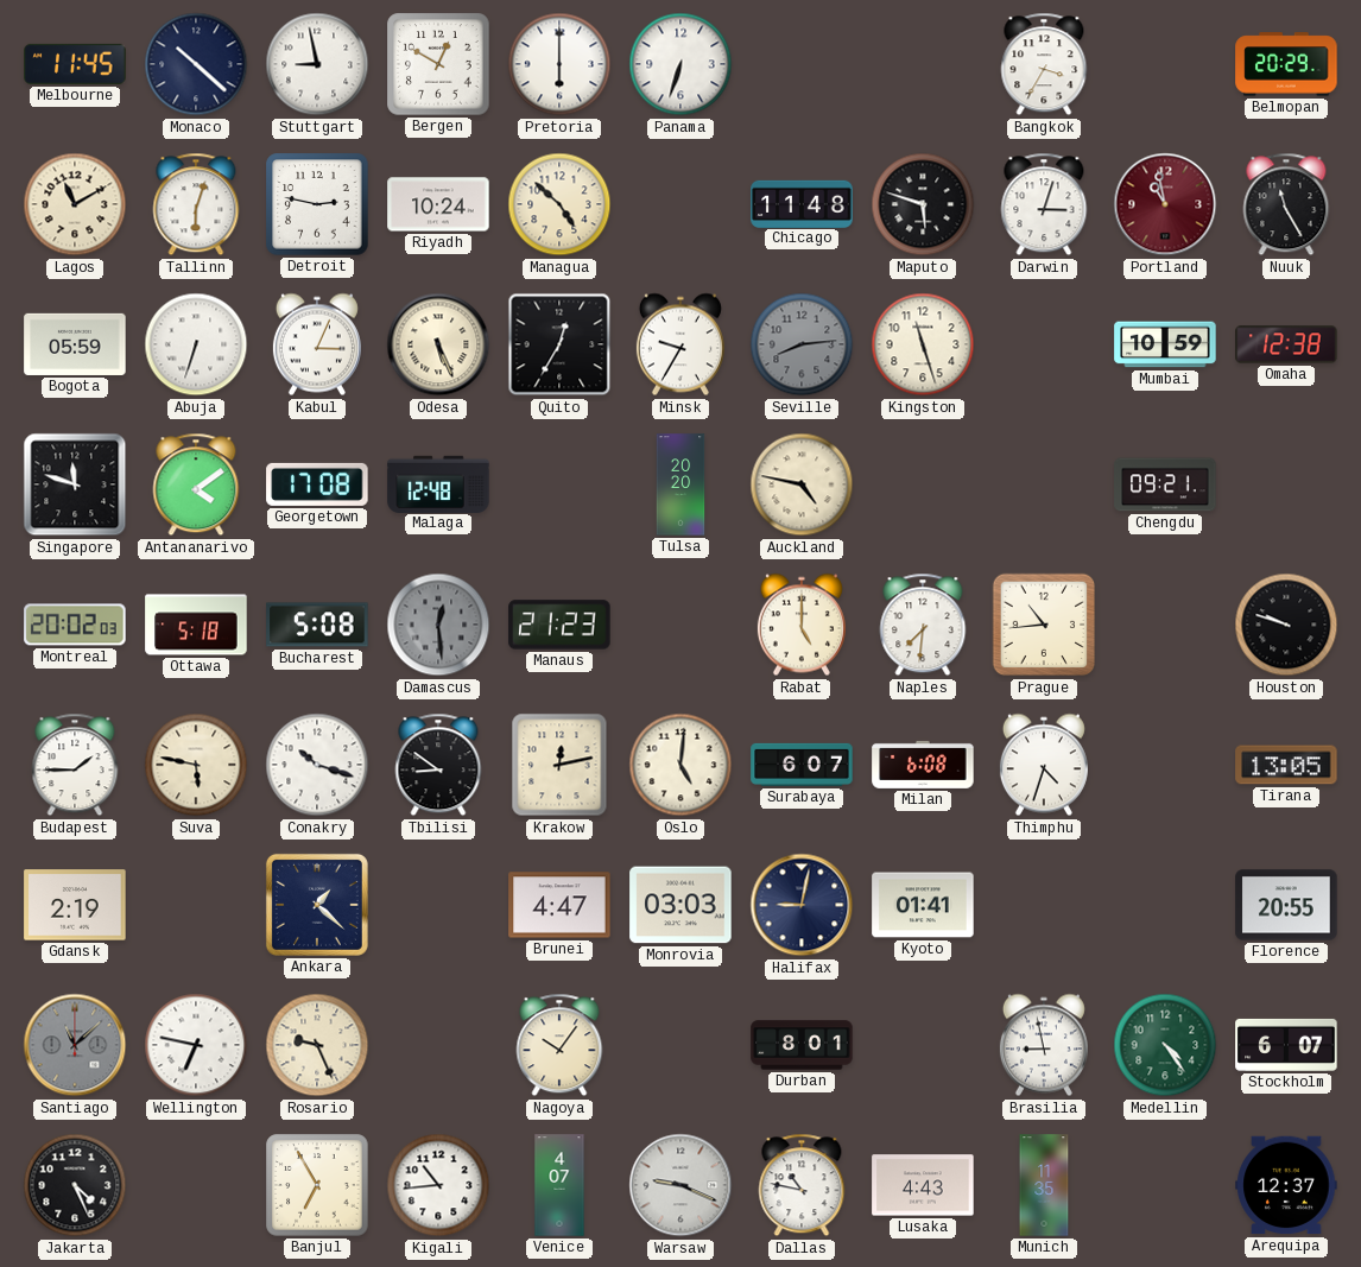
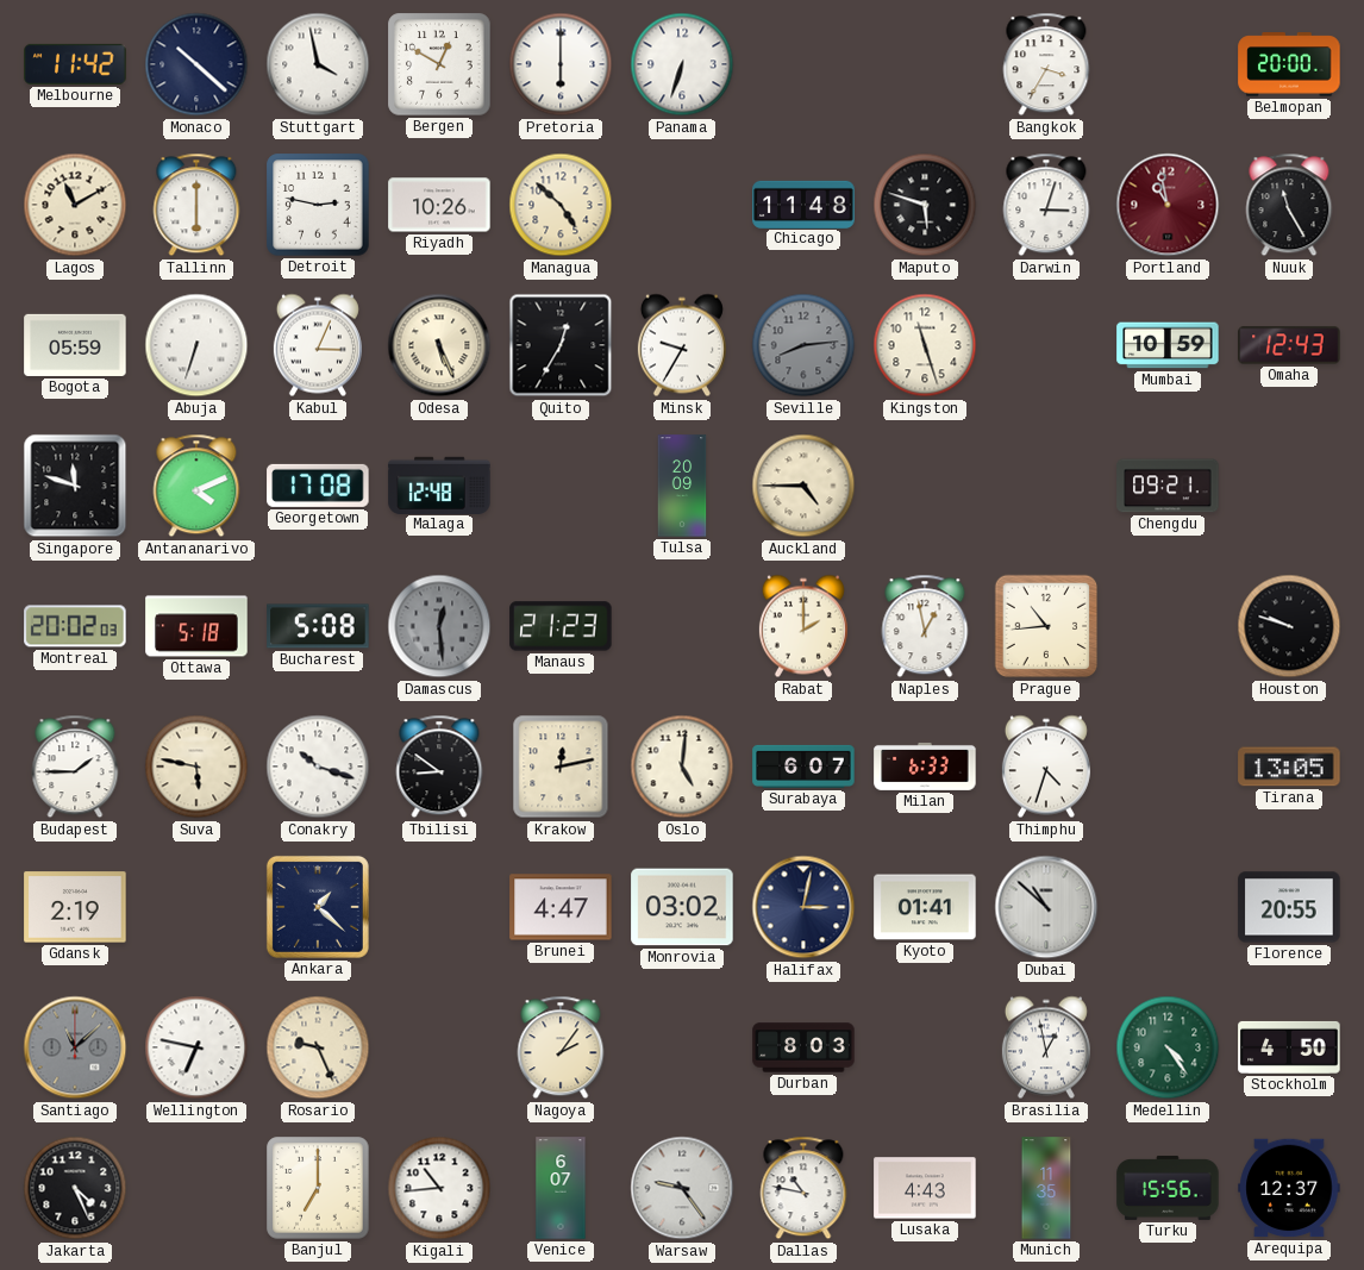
Melbourne: 11:45 -> 11:42 (75, 64)
Stuttgart: 8:58 -> 3:58 (318, 64)
Belmopan: 20:29 -> 20:00 (1289, 64)
Tallinn: 6:03 -> 6:00 (196, 205)
Riyadh: 10:24 -> 10:26 (439, 205)
Omaha: 12:38 -> 12:43 (1289, 345)
Antananarivo: 4:09 -> 4:11 (196, 486)
Tulsa: 20:20 -> 20:09 (682, 486)
Auckland: 4:47 -> 4:45 (803, 486)
Rabat: 5:00 -> 2:00 (803, 626)
Naples: 7:31 -> 12:58 (925, 626)
Milan: 6:08 -> 6:33 (925, 767)
Monrovia: 03:03 -> 03:02 (682, 907)
Halifax: 9:02 -> 3:02 (803, 907)
Dubai: none -> 10:52 (1046, 907)
Nagoya: 10:06 -> 2:06 (561, 1047)
Durban: 8:01 -> 8:03 (803, 1047)
Brasilia: 8:58 -> 12:58 (1046, 1047)
Stockholm: 6:07 -> 4:50 (1289, 1047)
Banjul: 6:55 -> 7:00 (318, 1188)
Venice: 4:07 -> 6:07 (561, 1188)
Warsaw: 9:19 -> 9:24 (682, 1188)
Turku: none -> 15:56 (1168, 1188)
